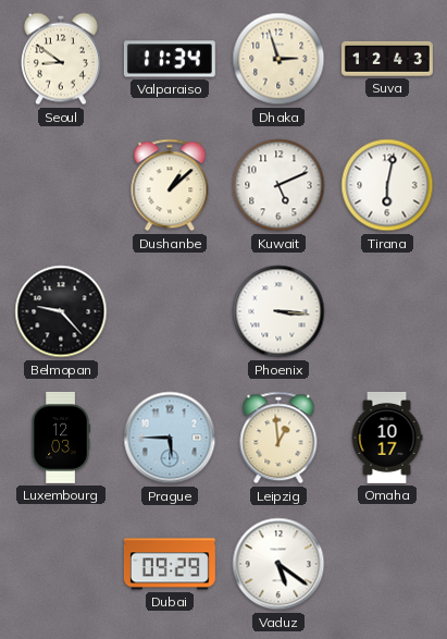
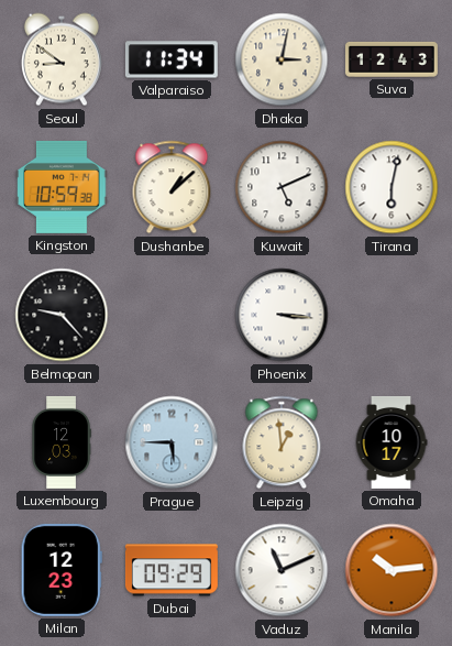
Dhaka: 2:57 -> 3:02 (282, 59)
Kingston: none -> 10:59 (62, 187)
Milan: none -> 12:23 (62, 570)
Vaduz: 5:21 -> 11:11 (282, 570)
Manila: none -> 10:14 (392, 570)
